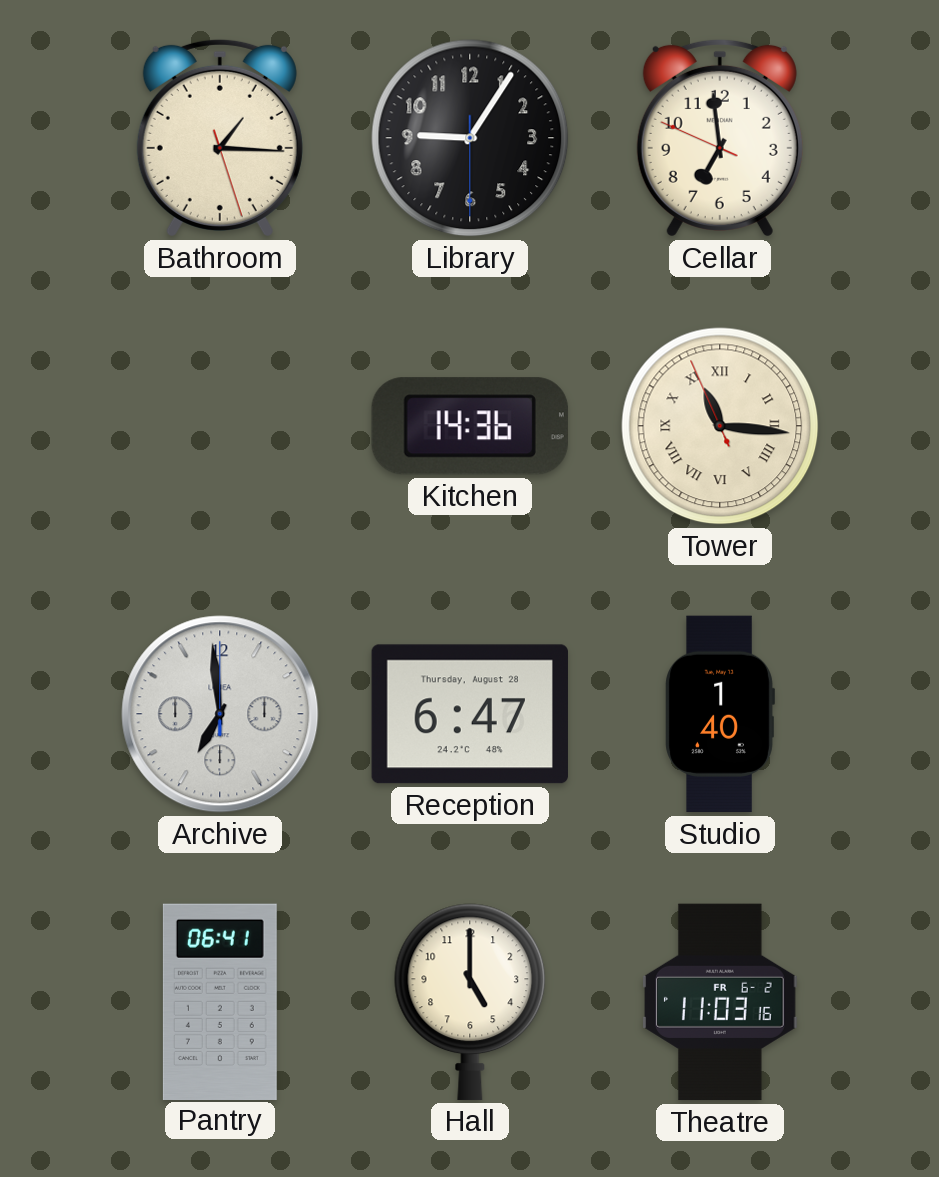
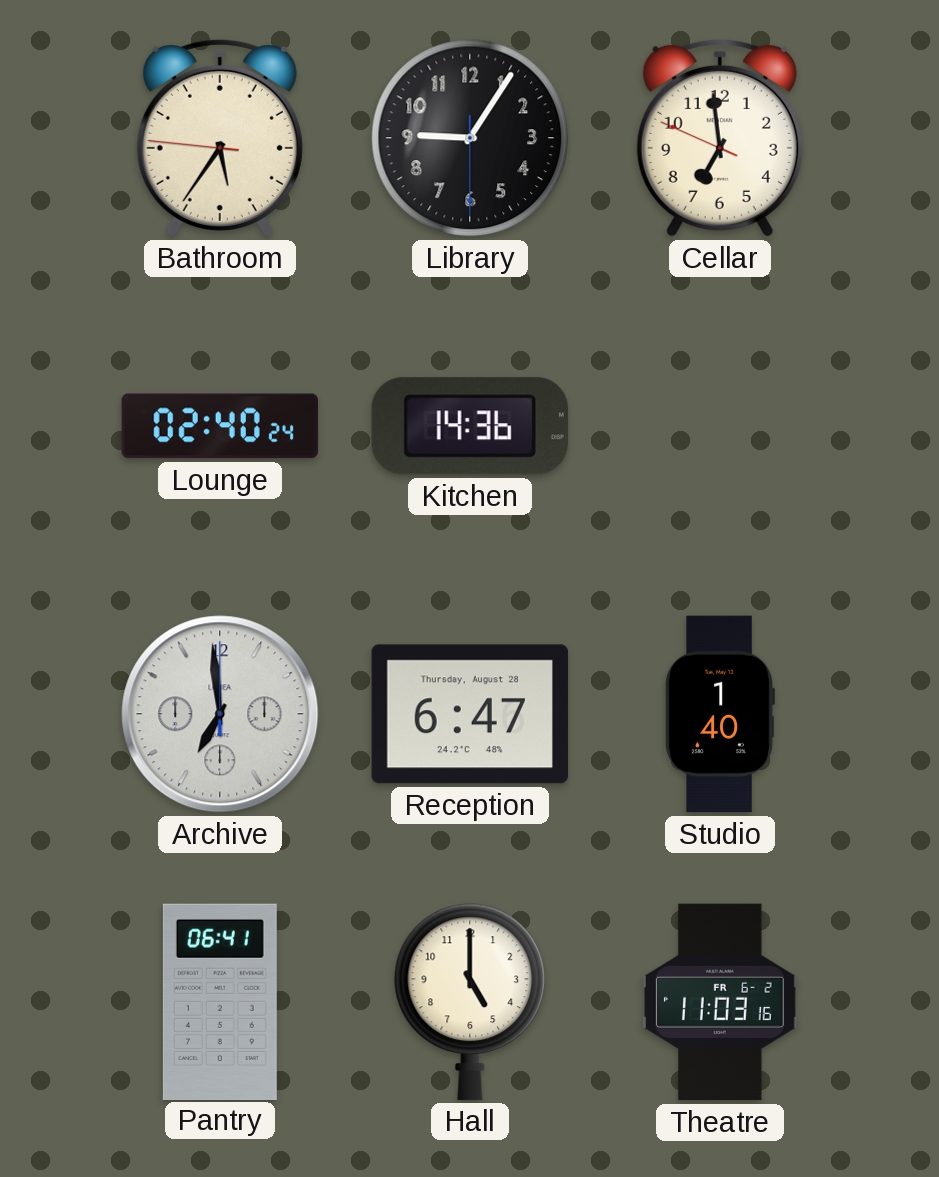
Bathroom: 1:15 -> 5:35 (220, 138)
Lounge: none -> 02:40 (219, 426)
Tower: 11:15 -> none (720, 426)
